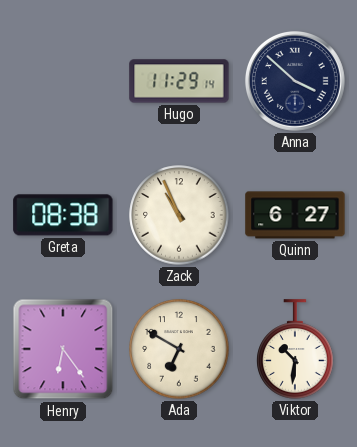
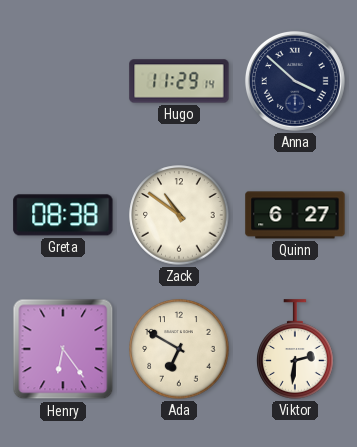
Zack: 10:56 -> 10:51 (179, 215)
Viktor: 10:31 -> 2:31 (295, 349)
